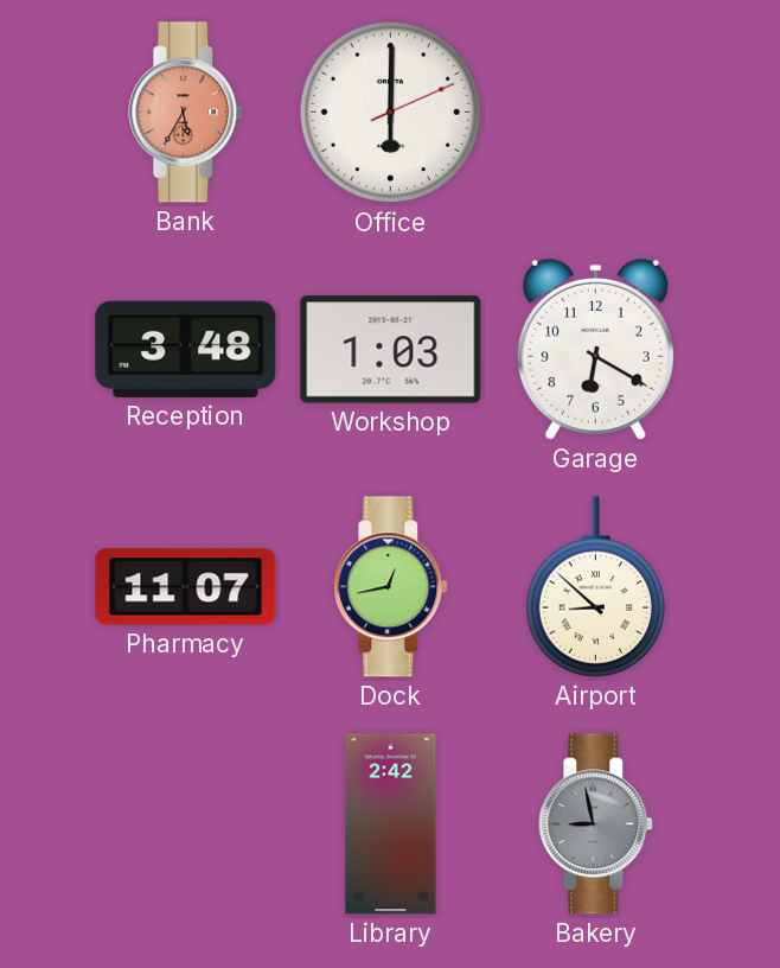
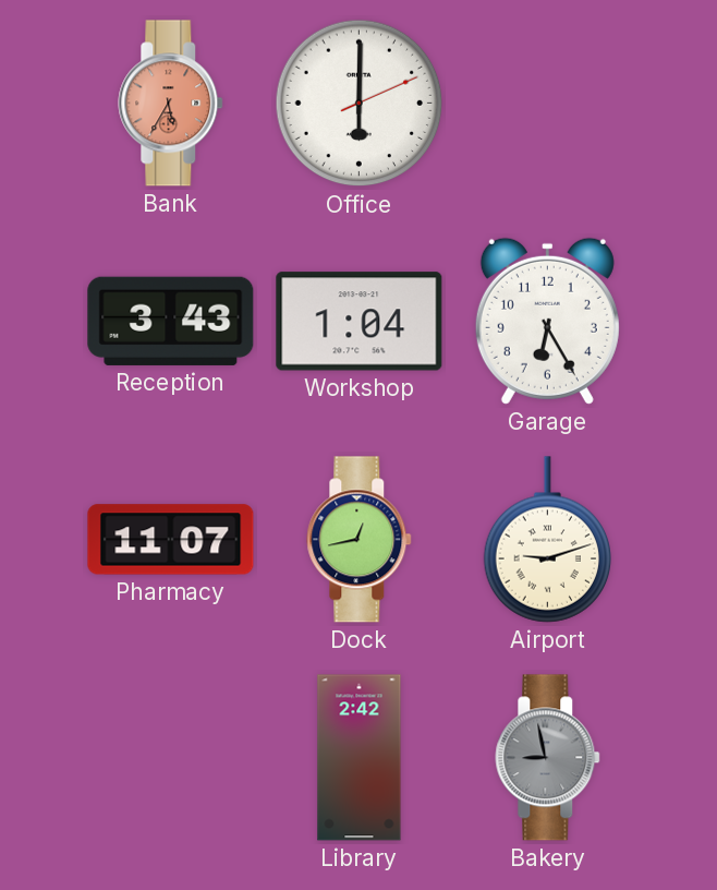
Reception: 3:48 -> 3:43 (171, 321)
Workshop: 1:03 -> 1:04 (360, 322)
Garage: 6:20 -> 6:25 (547, 321)
Airport: 8:52 -> 9:12 (547, 540)
